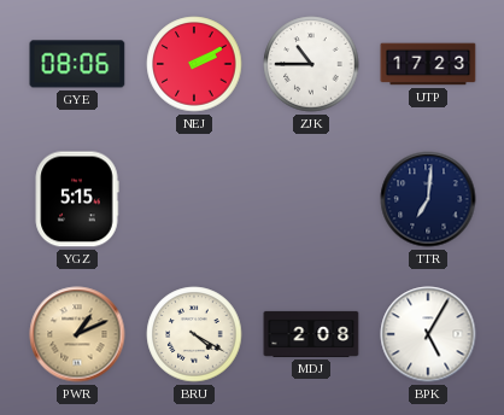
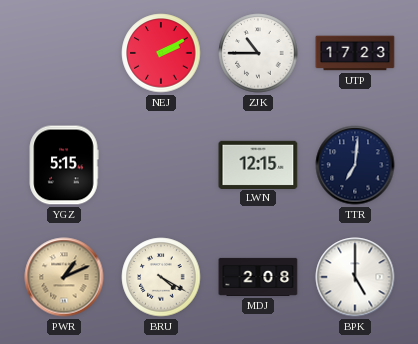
GYE: 08:06 -> none (77, 64)
LWN: none -> 12:15 (258, 164)
BPK: 5:05 -> 5:00 (355, 277)
